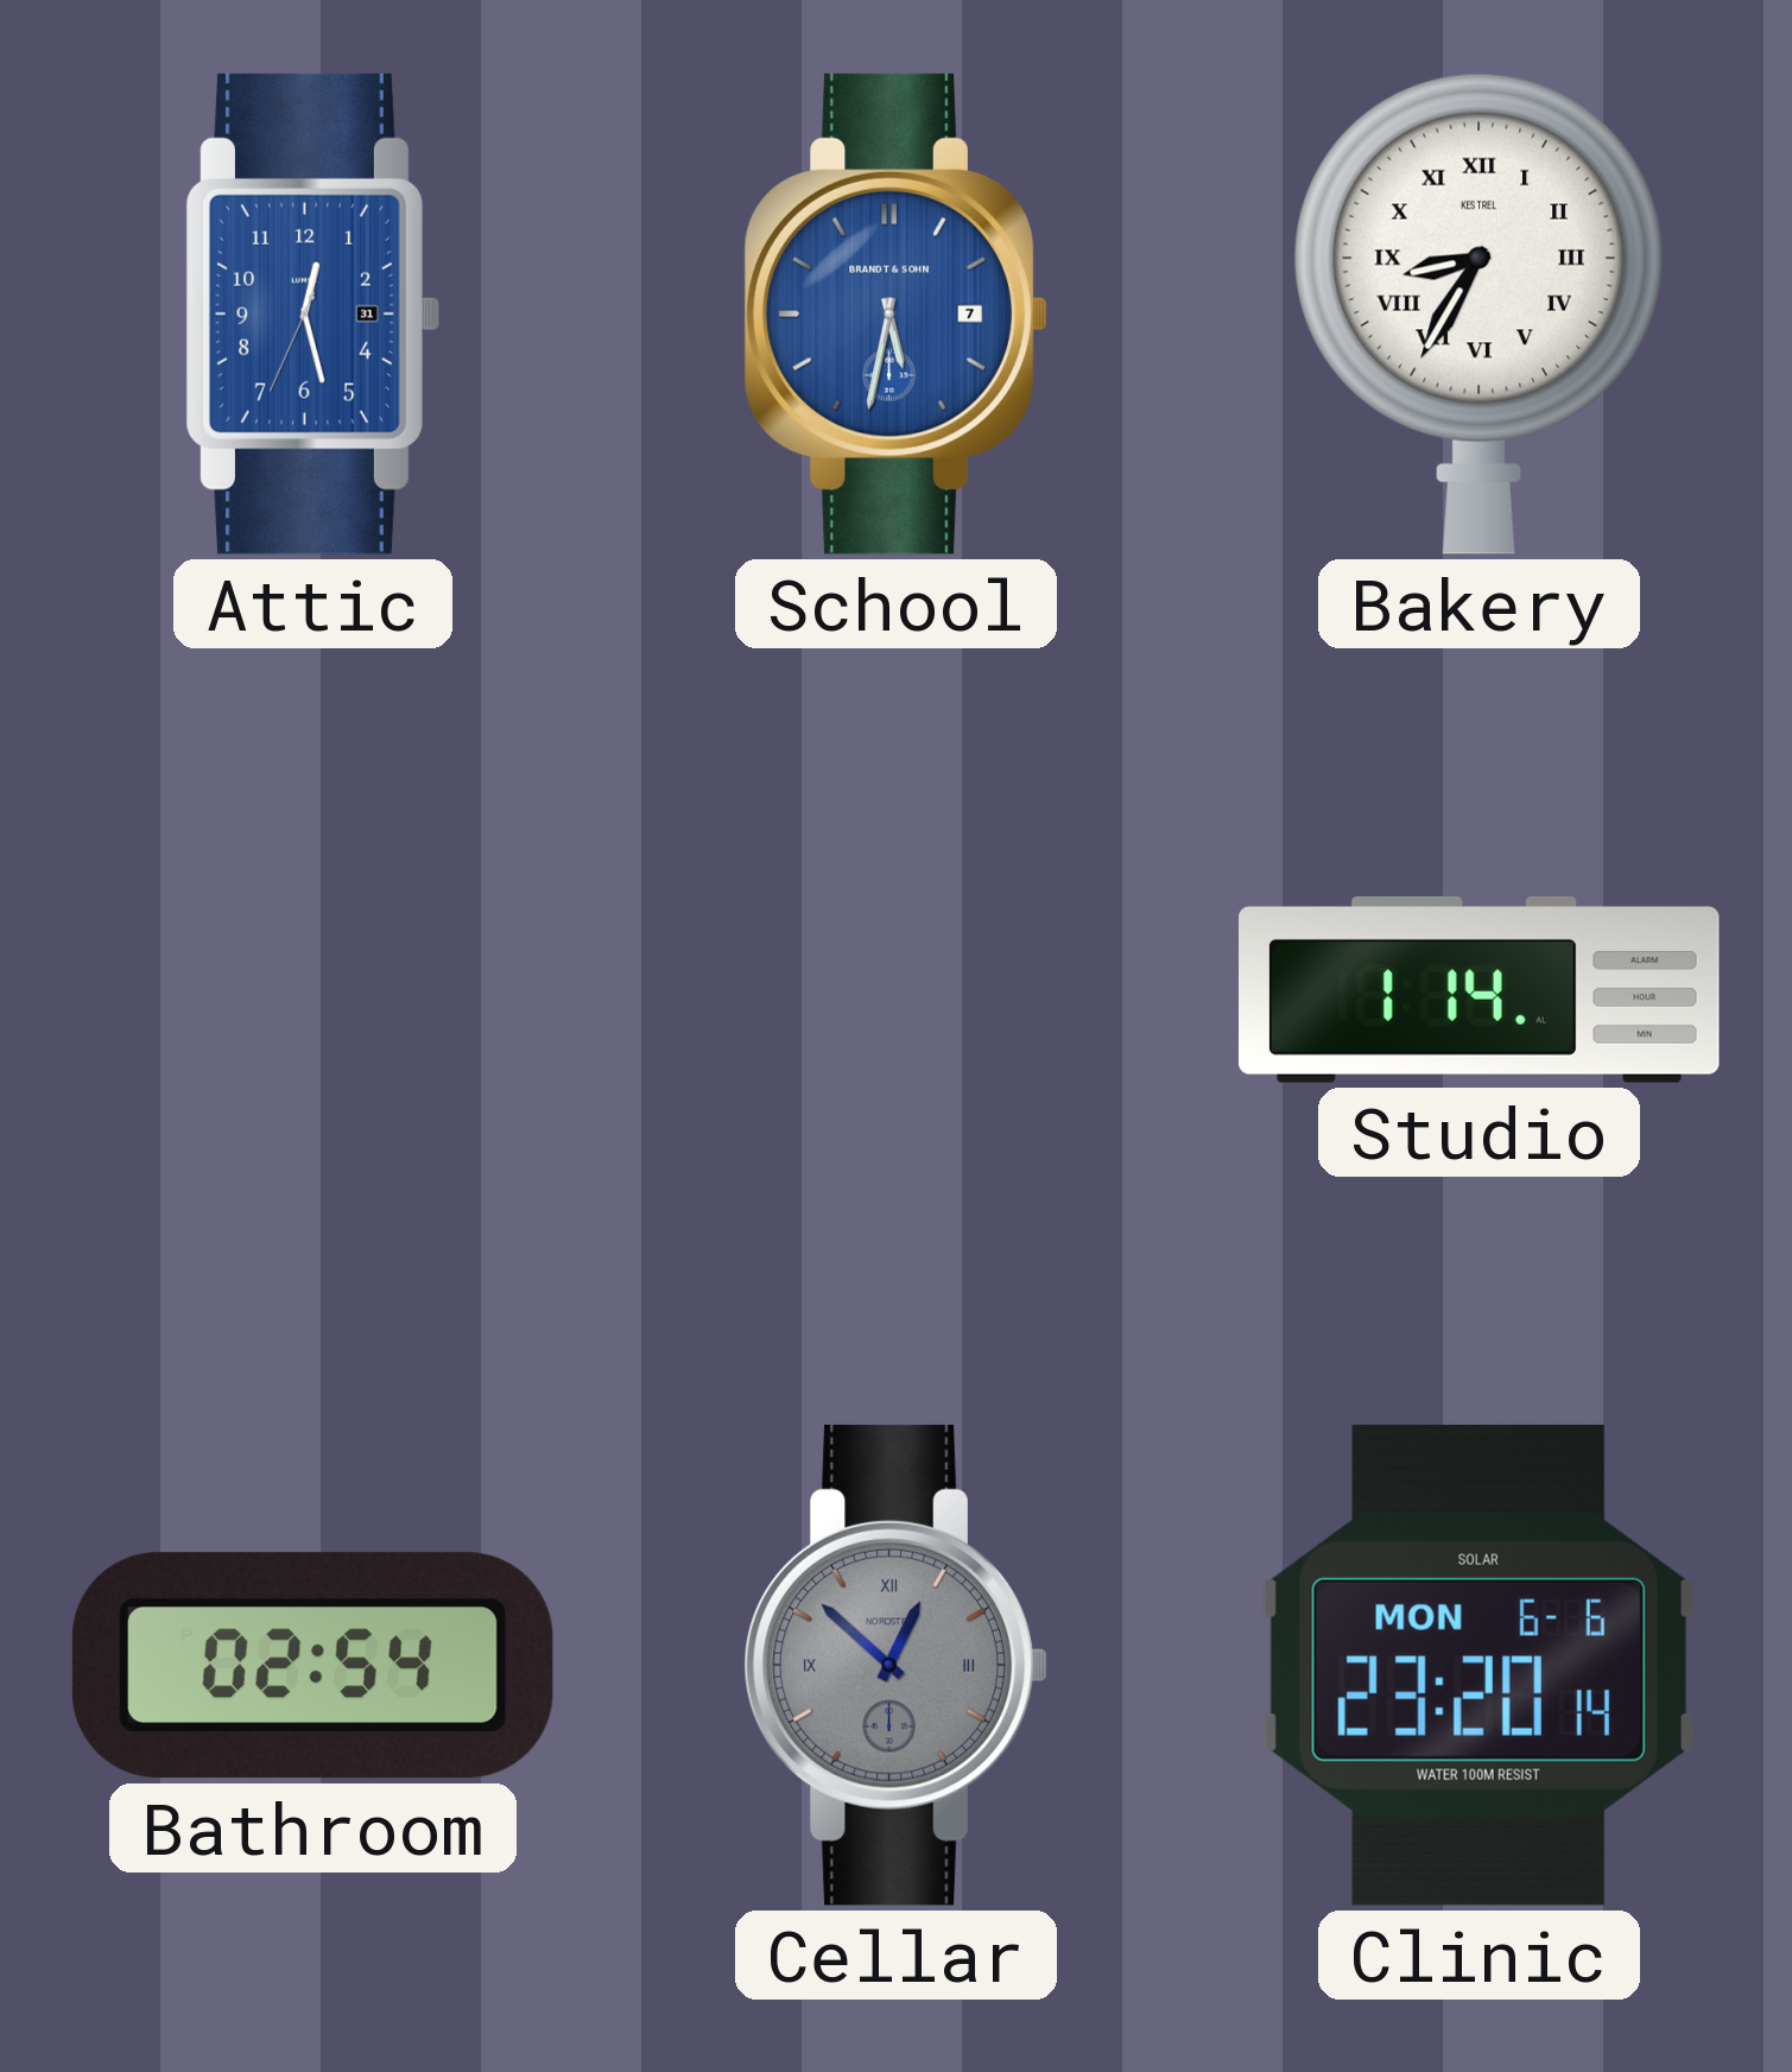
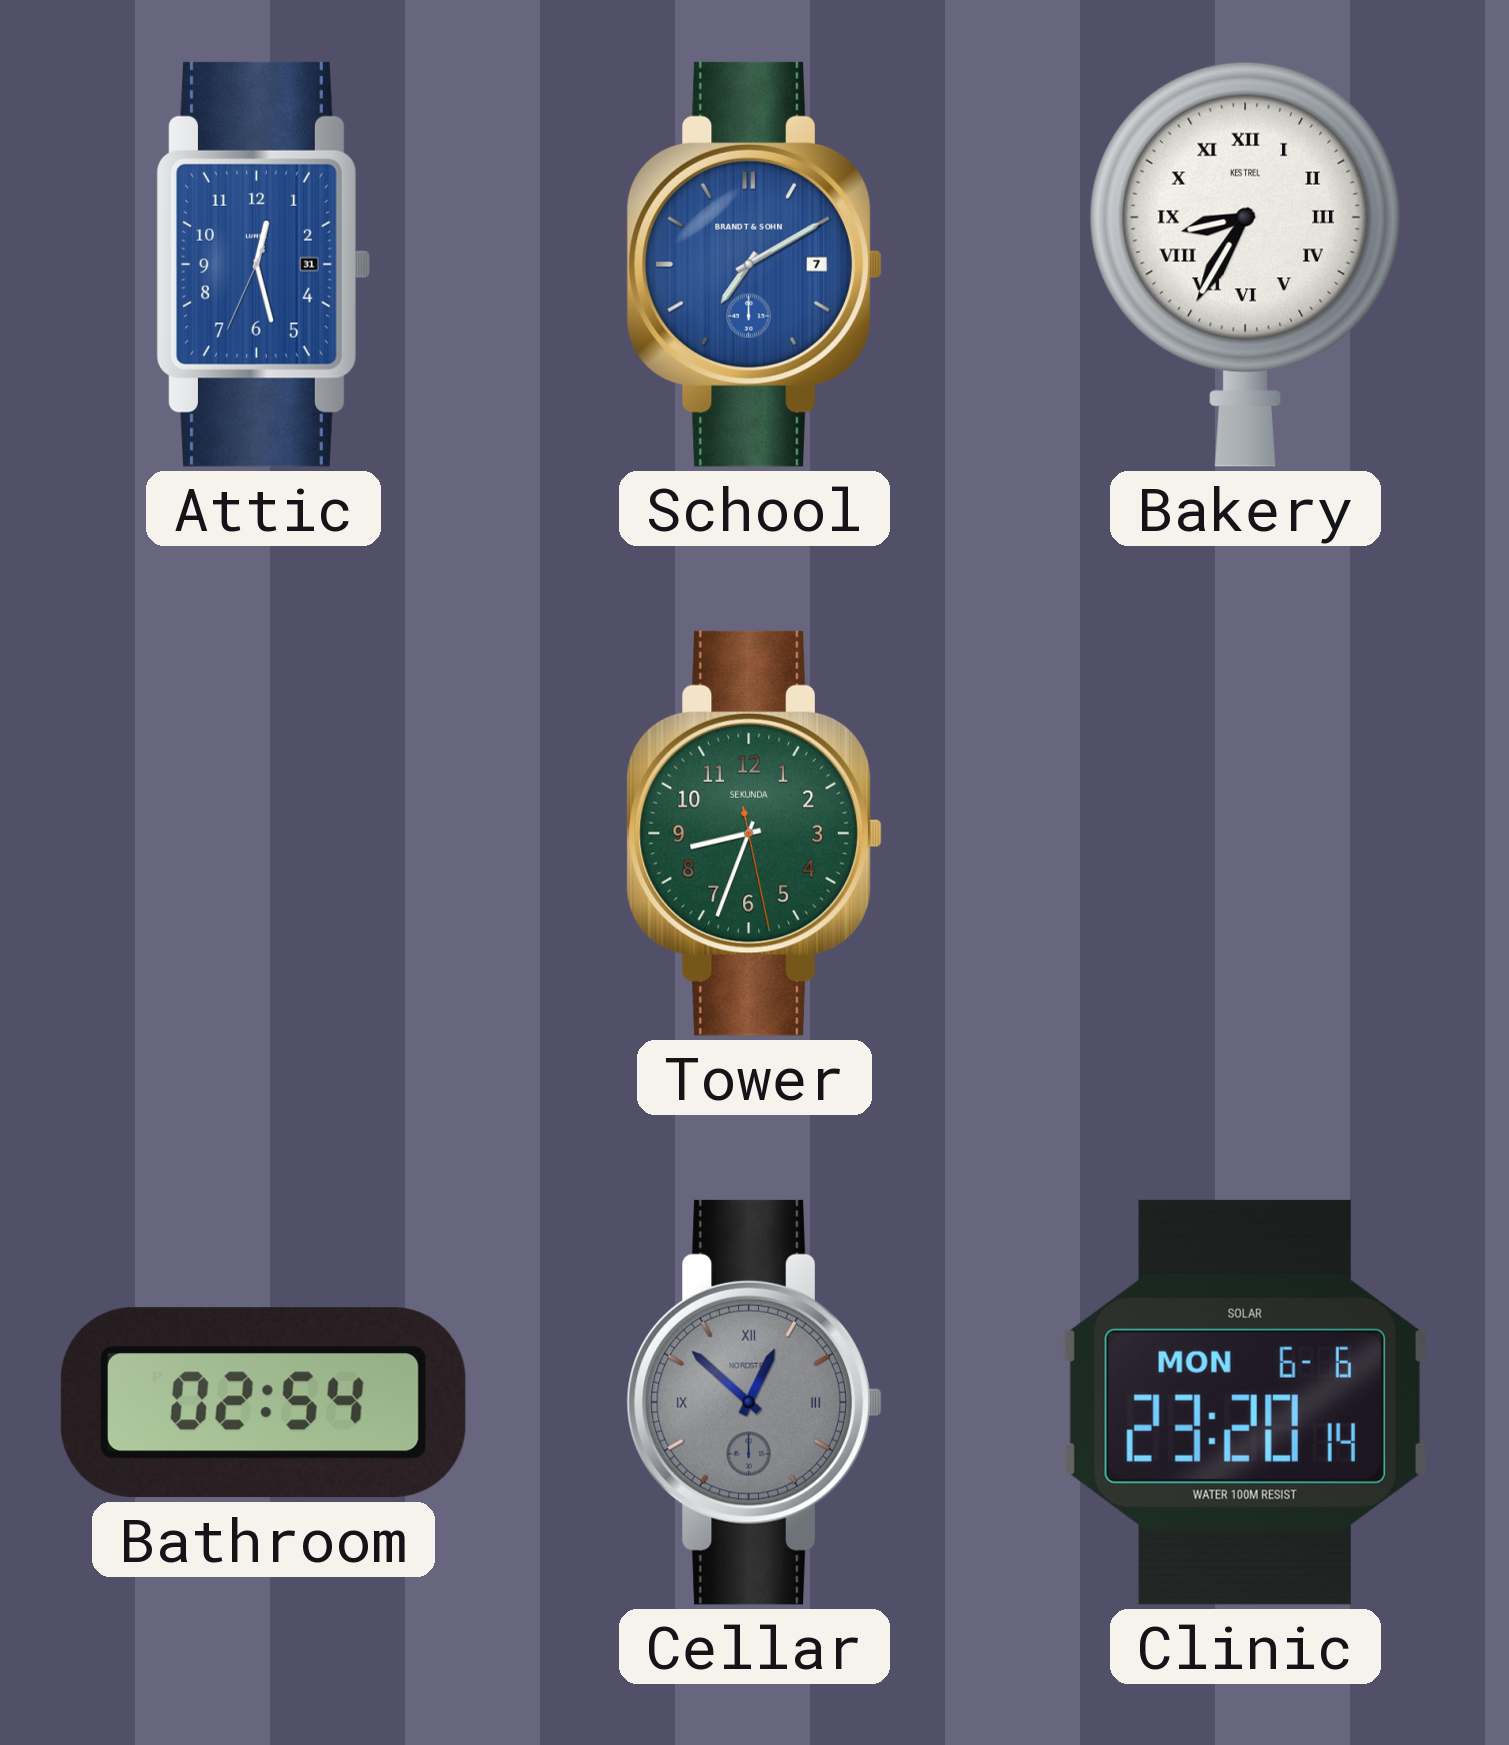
School: 5:32 -> 7:10 (754, 264)
Tower: none -> 8:33 (754, 833)
Studio: 1:14 -> none (1480, 989)
